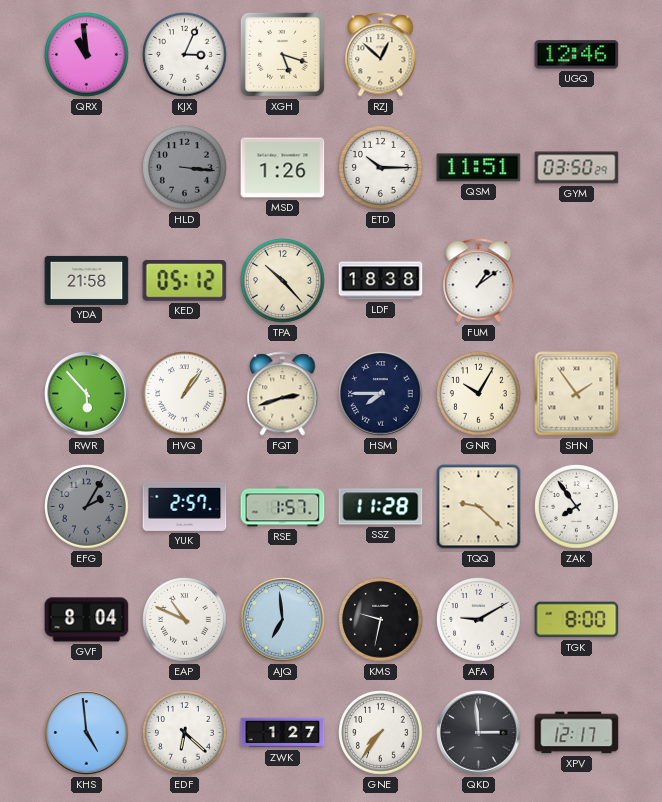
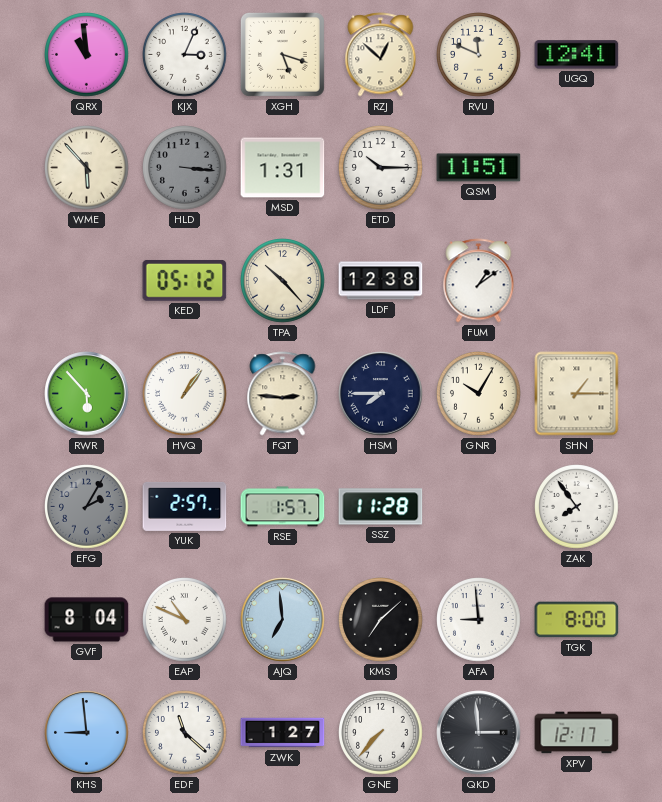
RVU: none -> 11:49 (479, 55)
UGQ: 12:46 -> 12:41 (577, 55)
WME: none -> 5:53 (87, 168)
MSD: 1:26 -> 1:31 (283, 168)
GYM: 03:50 -> none (577, 168)
YDA: 21:58 -> none (87, 280)
LDF: 18:38 -> 12:38 (381, 281)
FQT: 2:42 -> 2:46 (283, 394)
SHN: 1:54 -> 1:15 (577, 394)
TQQ: 9:22 -> none (479, 507)
KMS: 9:32 -> 7:08 (381, 620)
AFA: 9:10 -> 8:59 (479, 620)
KHS: 4:59 -> 8:59 (87, 733)
EDF: 6:22 -> 11:22 (185, 733)
GNE: 7:36 -> 7:37 (381, 733)
